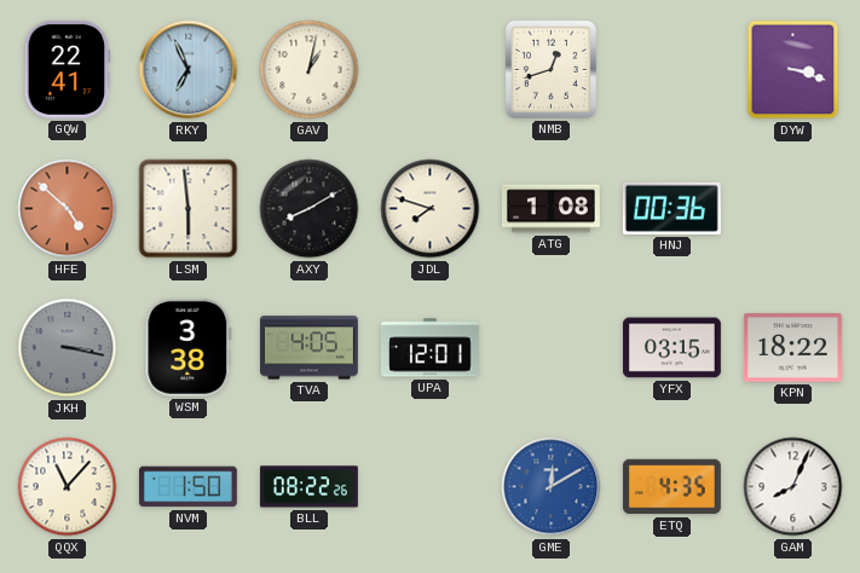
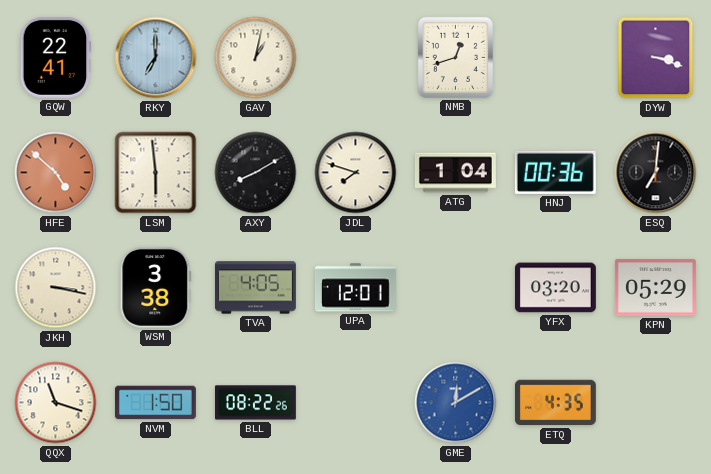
RKY: 6:56 -> 7:00 (156, 58)
ATG: 1:08 -> 1:04 (456, 173)
ESQ: none -> 7:01 (656, 173)
JKH dial: grey -> cream (56, 288)
YFX: 03:15 -> 03:20 (555, 288)
KPN: 18:22 -> 05:29 (655, 288)
QQX: 11:07 -> 11:18 (56, 403)
GAM: 8:04 -> none (793, 487)
